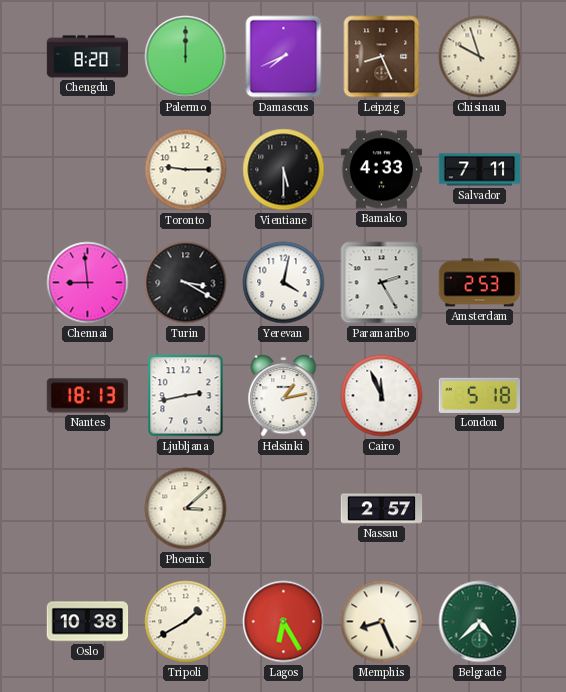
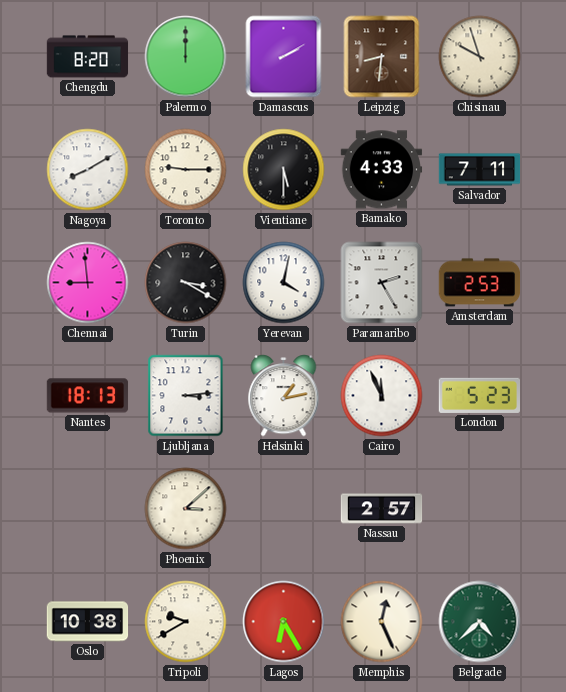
Damascus: 7:41 -> 2:10 (284, 57)
Leipzig: 8:26 -> 8:31 (382, 57)
Nagoya: none -> 8:10 (88, 170)
Ljubljana: 2:43 -> 3:14 (186, 396)
London: 5:18 -> 5:23 (479, 395)
Tripoli: 1:40 -> 9:40 (186, 622)
Memphis: 8:26 -> 12:26 (382, 622)
